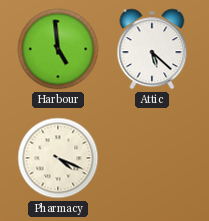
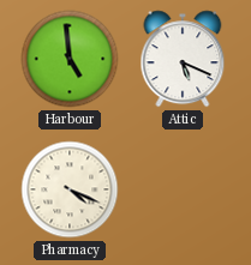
Attic: 5:22 -> 5:19 (183, 59)
